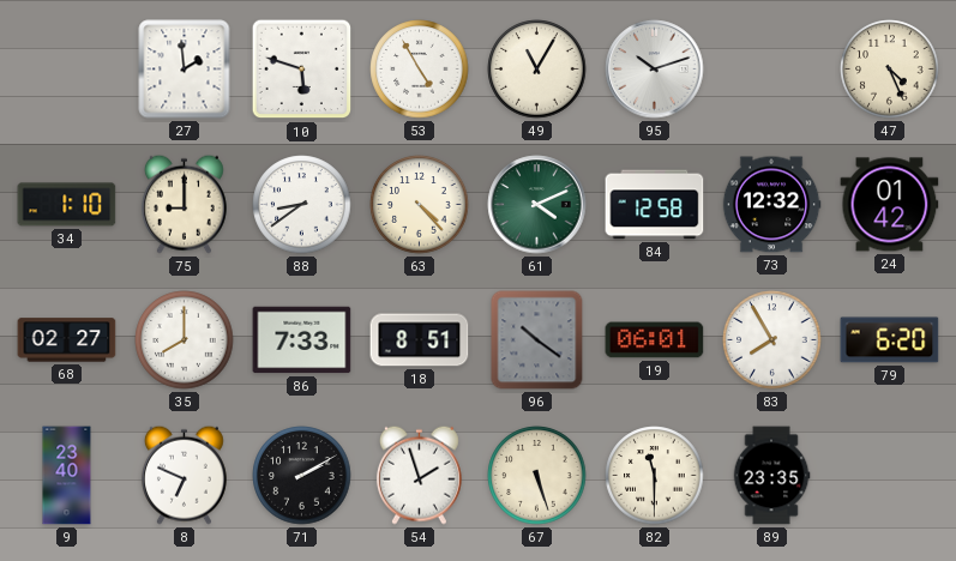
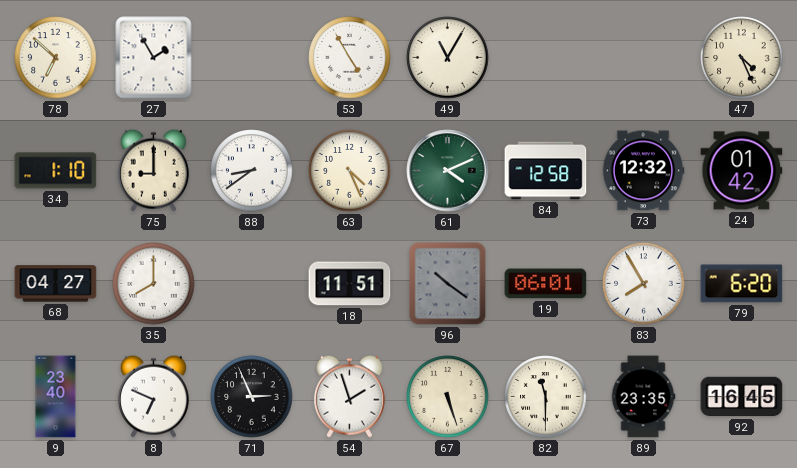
78: none -> 6:52 (56, 58)
27: 1:59 -> 1:55 (154, 58)
10: 5:48 -> none (302, 70)
95: 10:12 -> none (655, 70)
63: 4:23 -> 4:26 (350, 171)
68: 02:27 -> 04:27 (56, 284)
86: 7:33 -> none (302, 340)
18: 8:51 -> 11:51 (350, 284)
71: 2:10 -> 2:56 (252, 397)
92: none -> 16:45 (742, 397)
